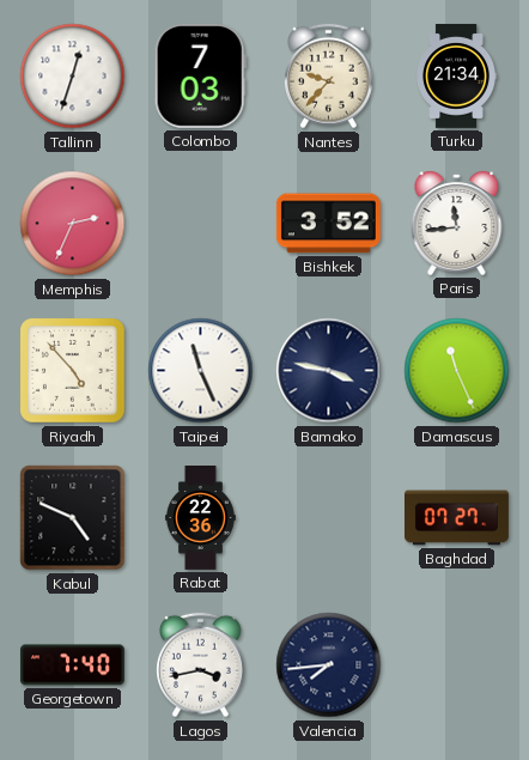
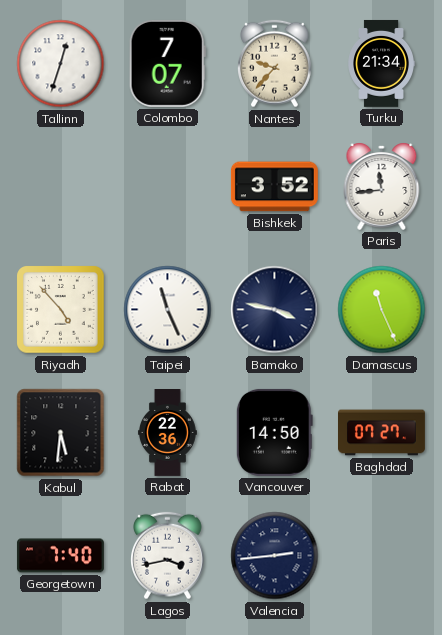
Colombo: 7:03 -> 7:07 (167, 63)
Memphis: 2:34 -> none (73, 224)
Kabul: 4:49 -> 5:31 (61, 433)
Vancouver: none -> 14:50 (274, 432)
Valencia: 7:44 -> 2:44 (275, 556)
